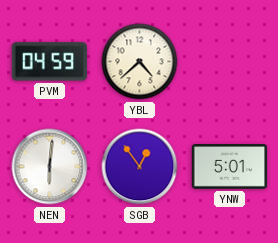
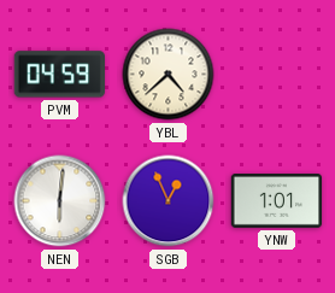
SGB: 12:54 -> 12:56 (169, 201)
YNW: 5:01 -> 1:01 (277, 201)
